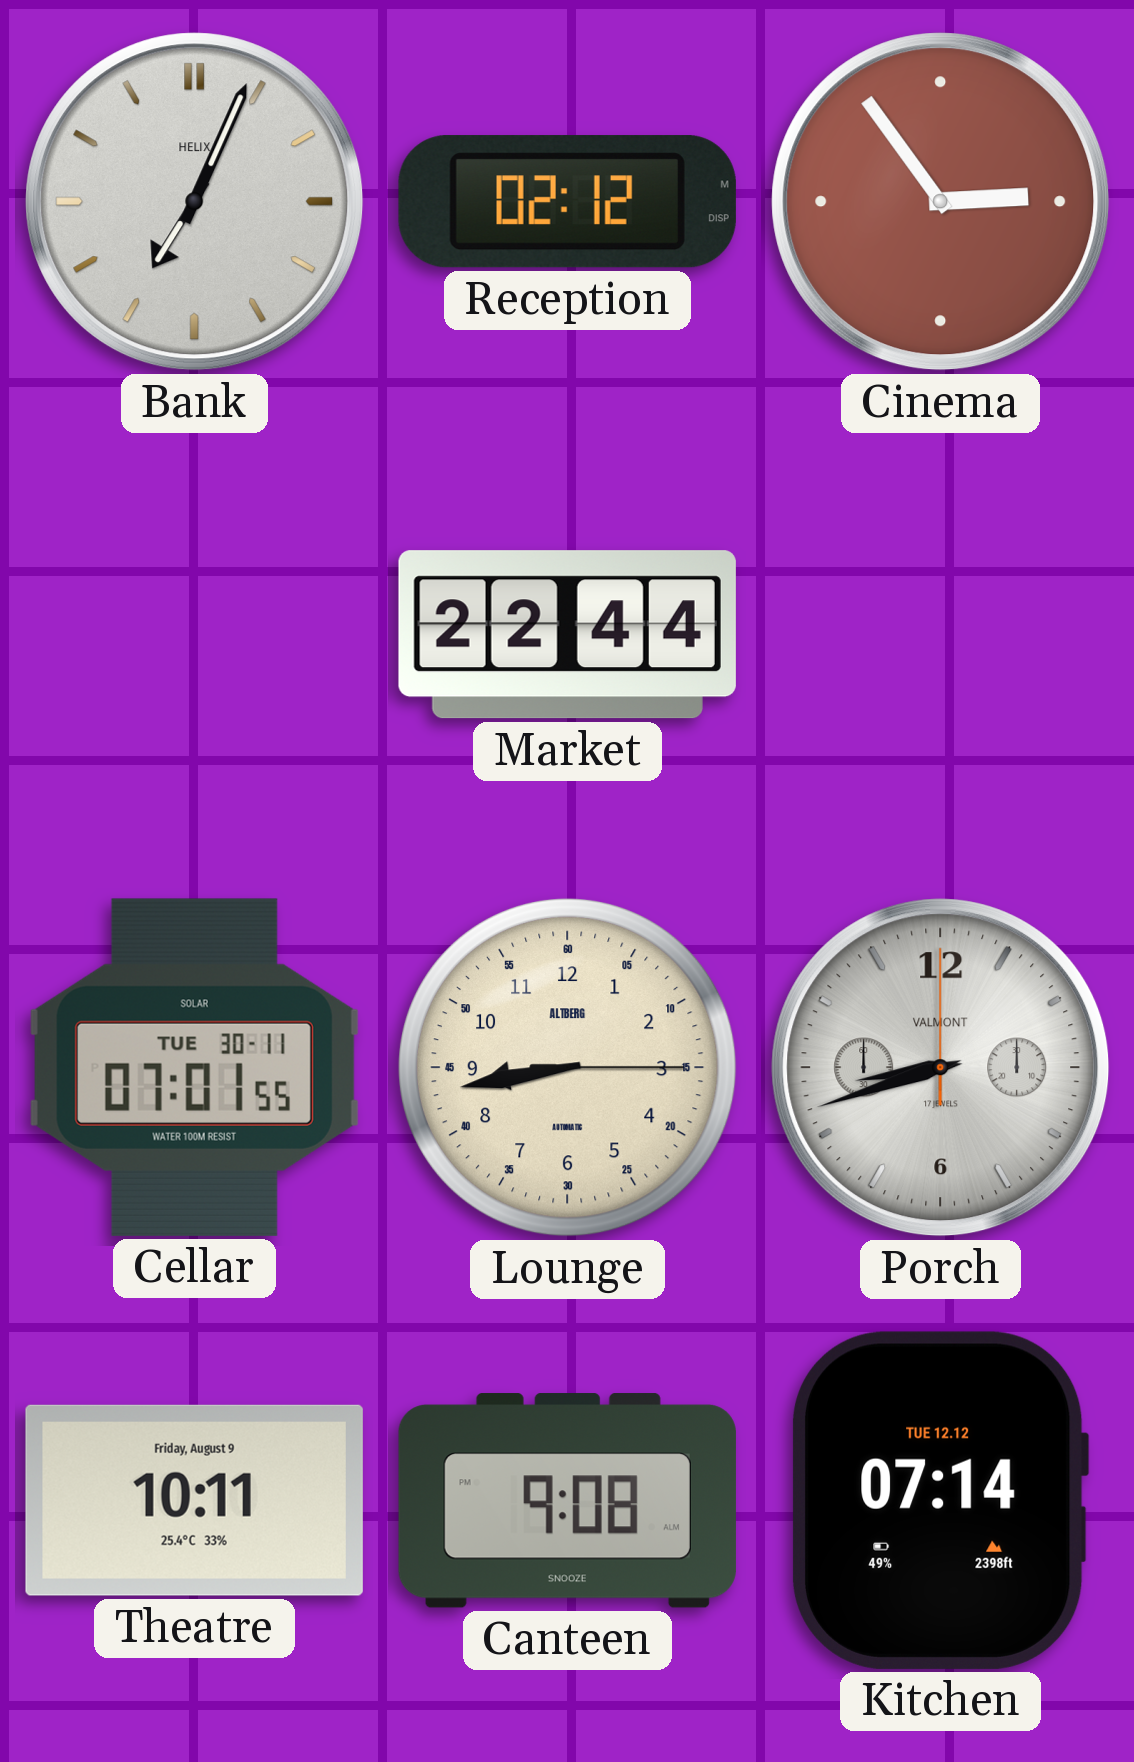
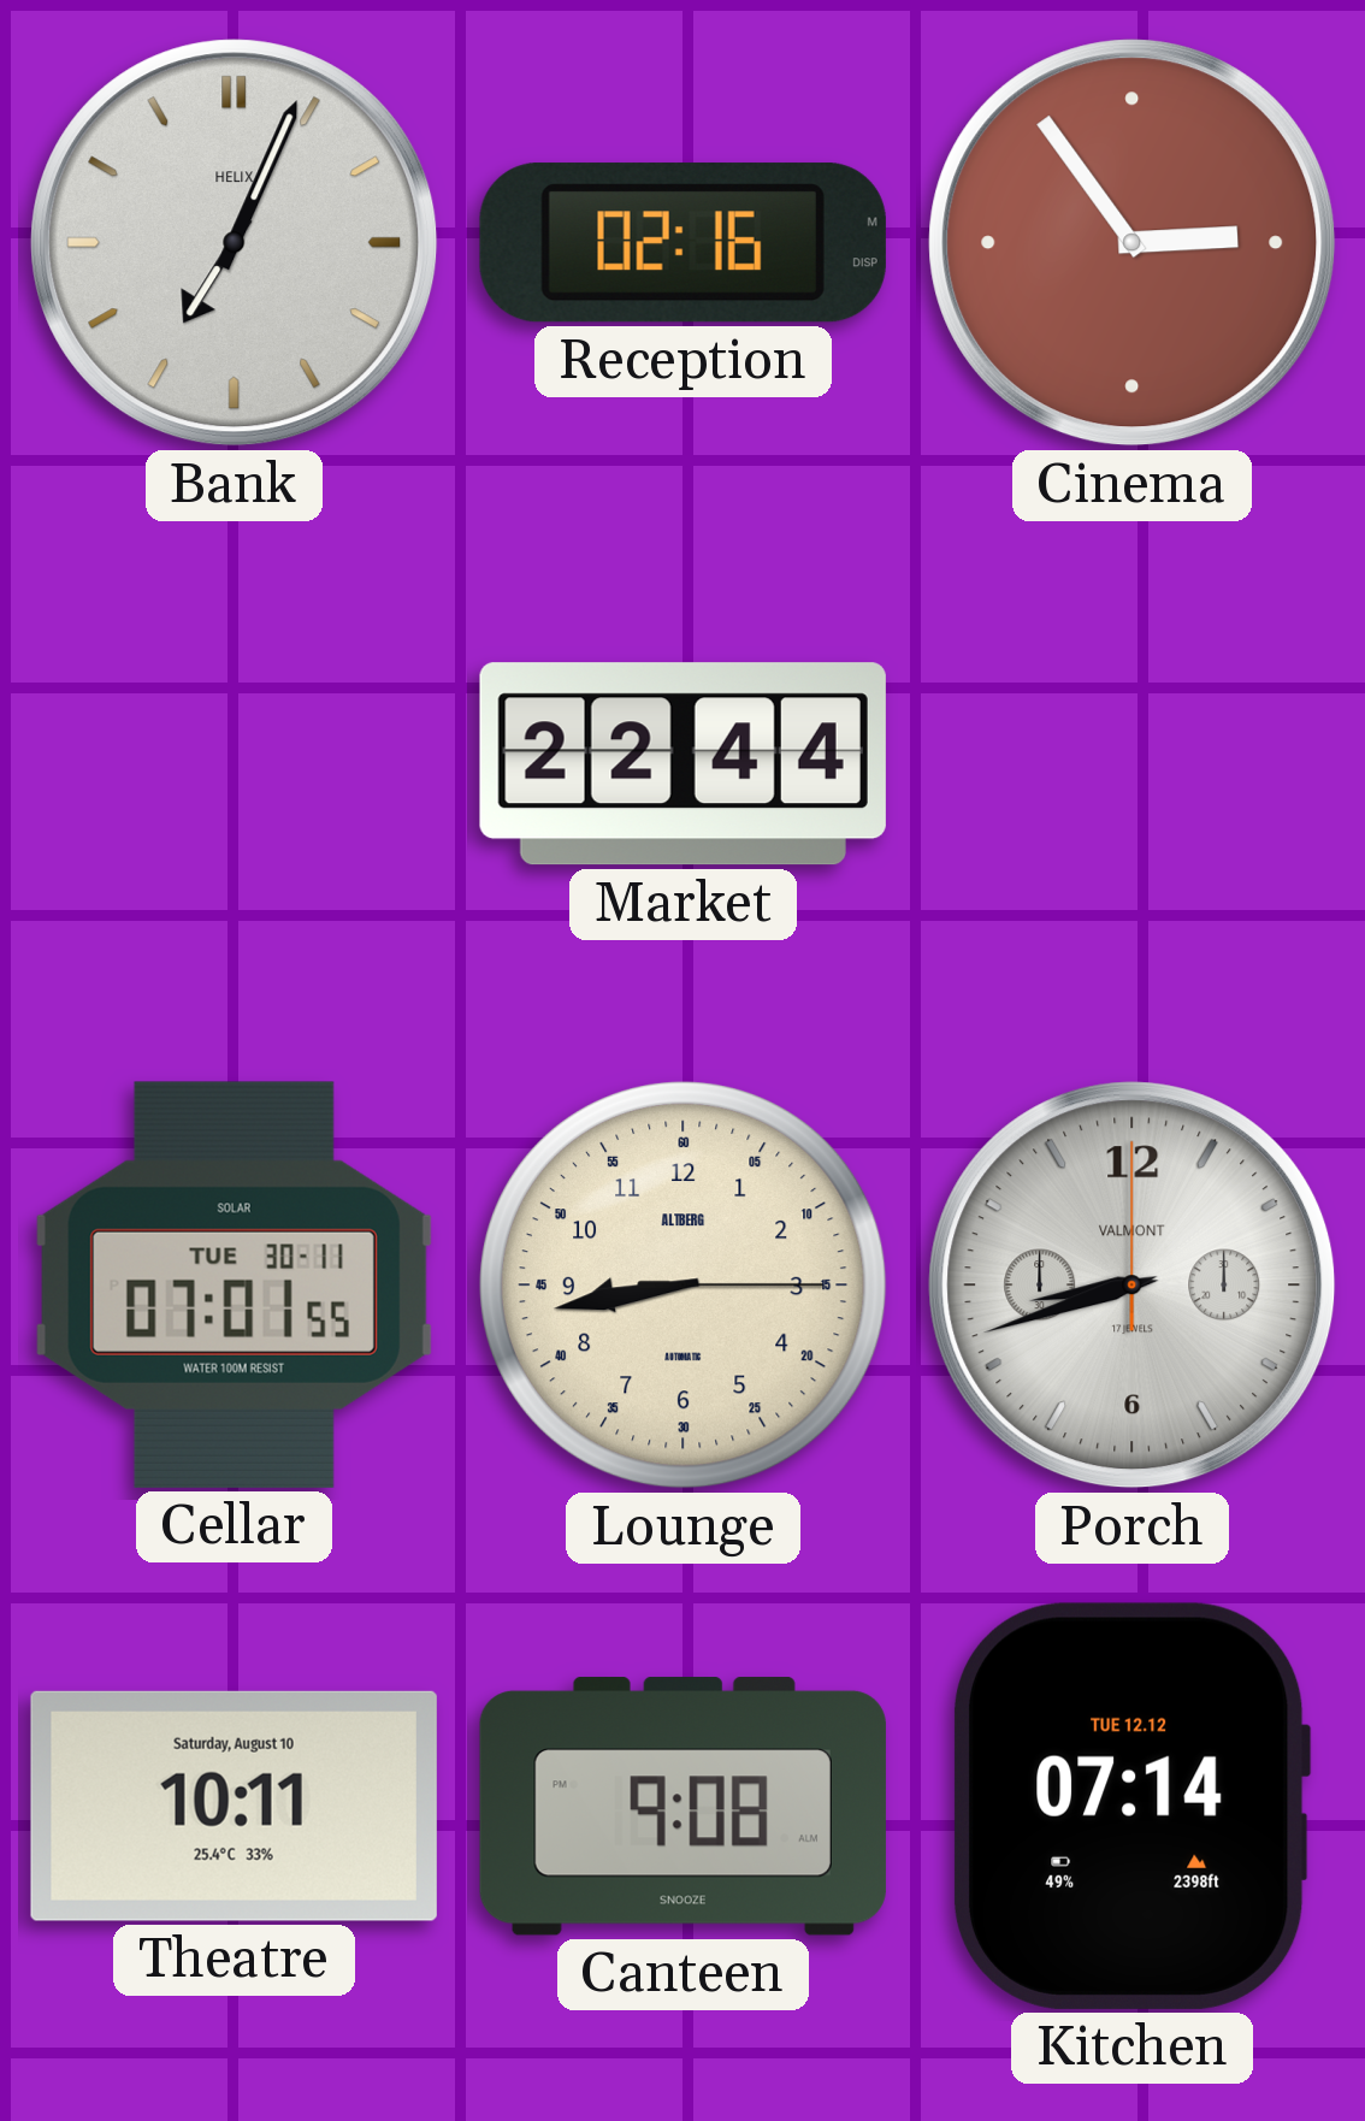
Reception: 02:12 -> 02:16 (682, 243)
Theatre date: Friday, August 9 -> Saturday, August 10 (234, 1806)
